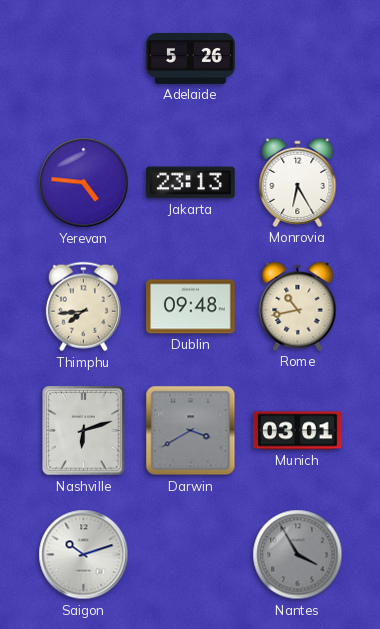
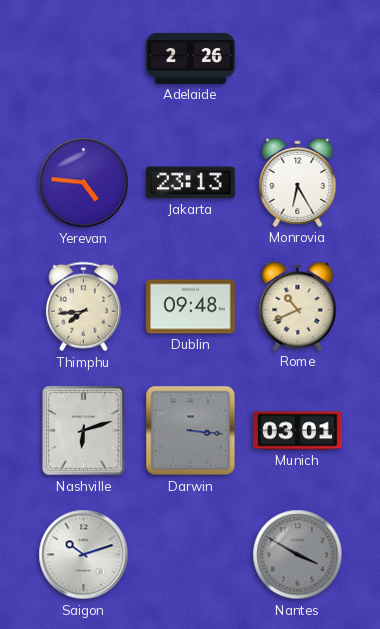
Adelaide: 5:26 -> 2:26 (191, 58)
Rome: 10:43 -> 10:41 (298, 306)
Darwin: 3:40 -> 3:16 (191, 431)
Nantes: 3:55 -> 3:50 (298, 555)
